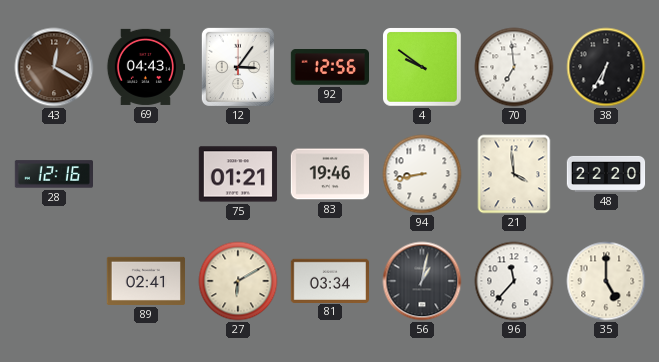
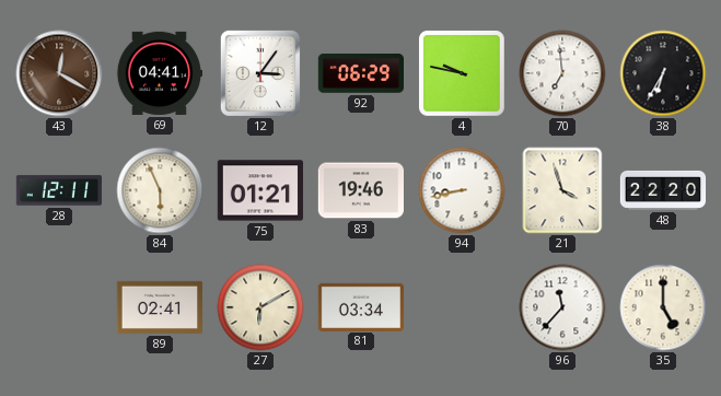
69: 04:43 -> 04:41 (159, 73)
92: 12:56 -> 06:29 (360, 74)
4: 9:51 -> 9:47 (463, 74)
28: 12:16 -> 12:11 (58, 190)
84: none -> 5:56 (160, 190)
21: 3:59 -> 3:57 (562, 190)
56: 1:02 -> none (422, 281)
